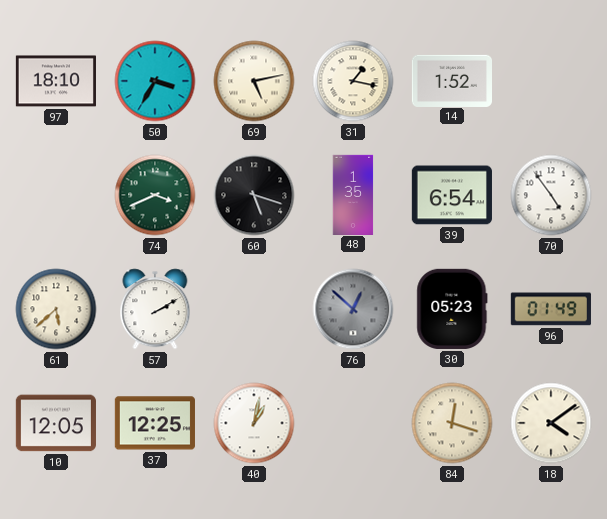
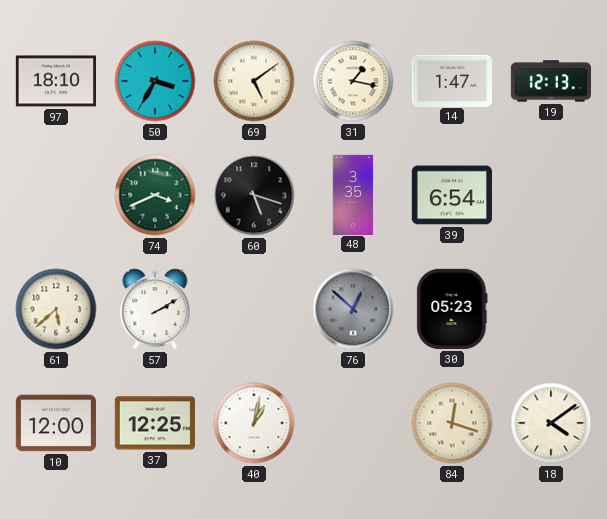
69: 5:13 -> 5:09 (254, 81)
14: 1:52 -> 1:47 (451, 80)
19: none -> 12:13 (550, 81)
48: 1:35 -> 3:35 (353, 194)
70: 4:54 -> none (551, 195)
96: 01:49 -> none (551, 309)
10: 12:05 -> 12:00 (56, 423)
